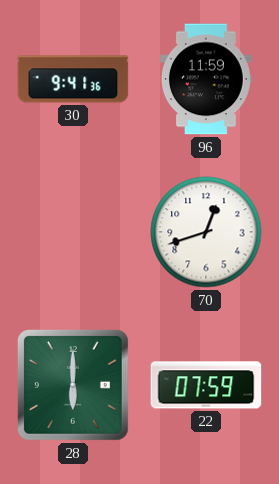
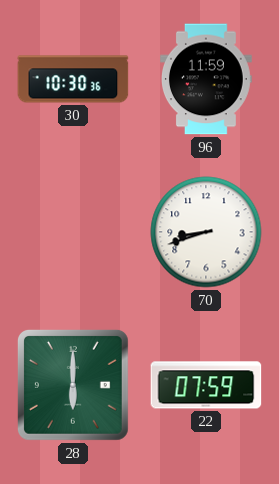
30: 9:41 -> 10:30 (73, 79)
70: 12:42 -> 8:42 (206, 232)
